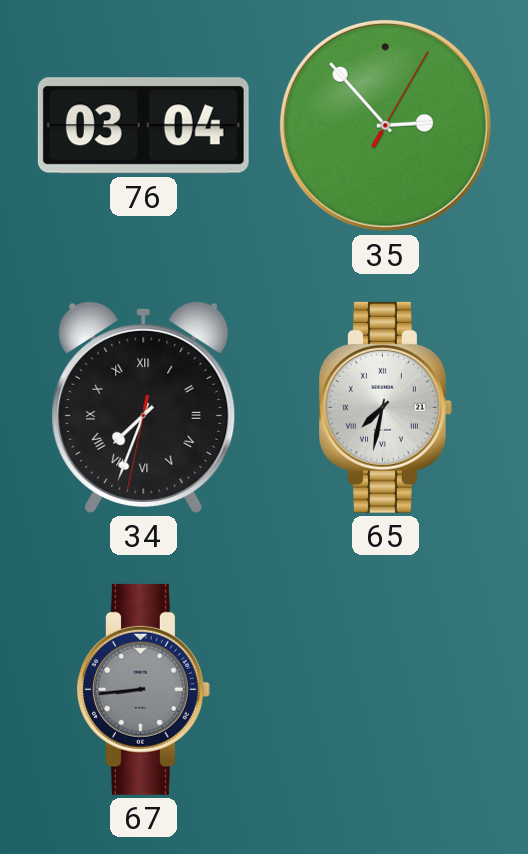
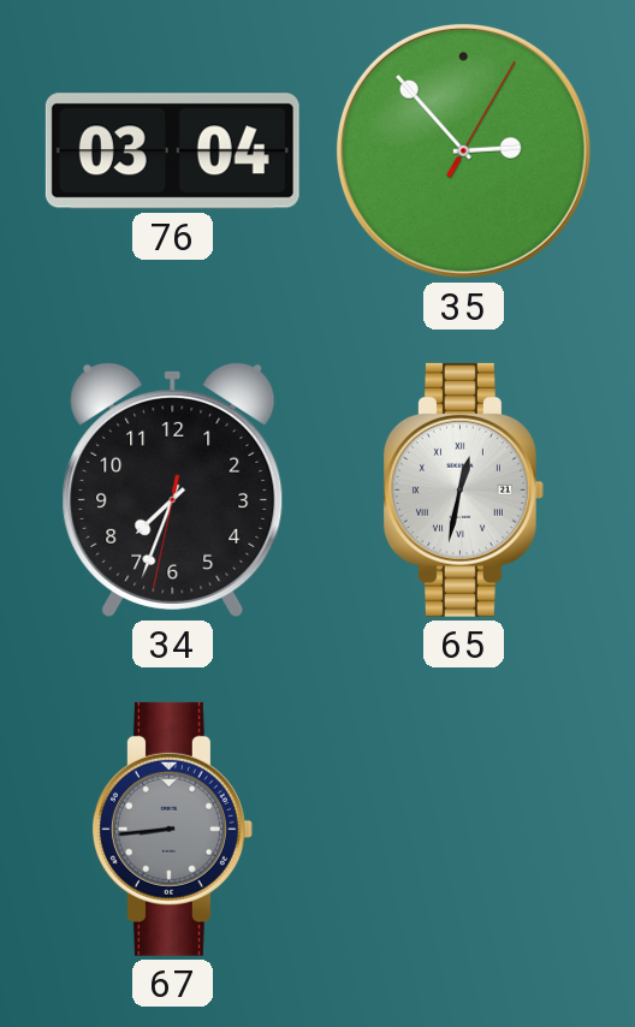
34 numerals: Roman -> Arabic (173, 489)
65: 7:32 -> 12:32 (463, 489)
